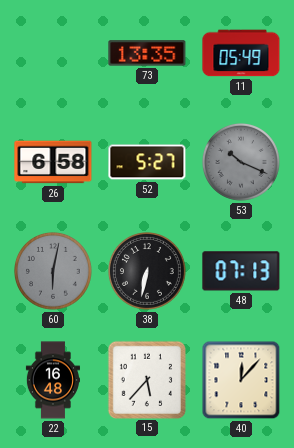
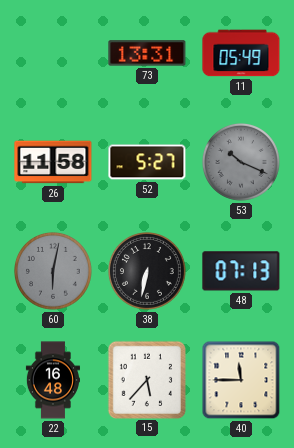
73: 13:35 -> 13:31 (147, 53)
26: 6:58 -> 11:58 (53, 162)
40: 12:07 -> 11:45 (241, 380)
